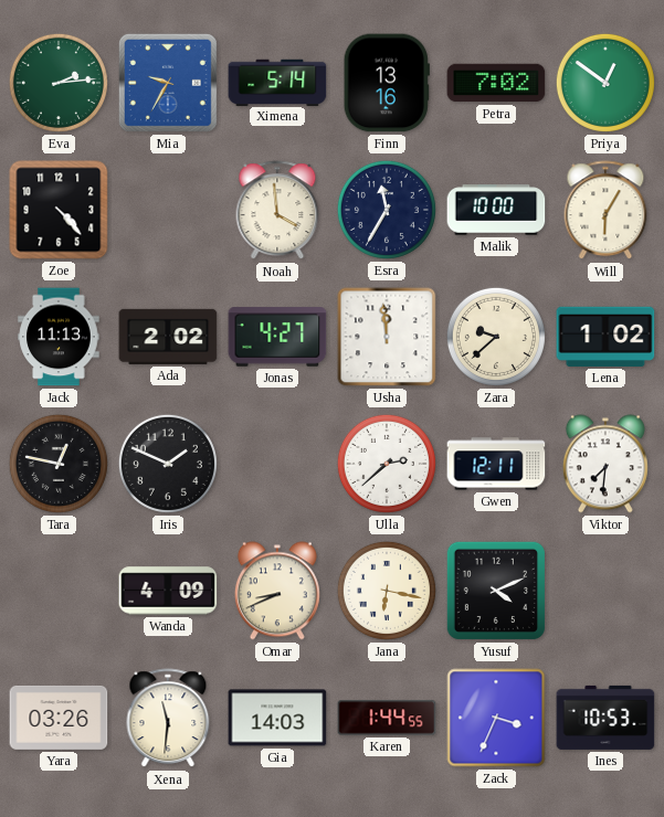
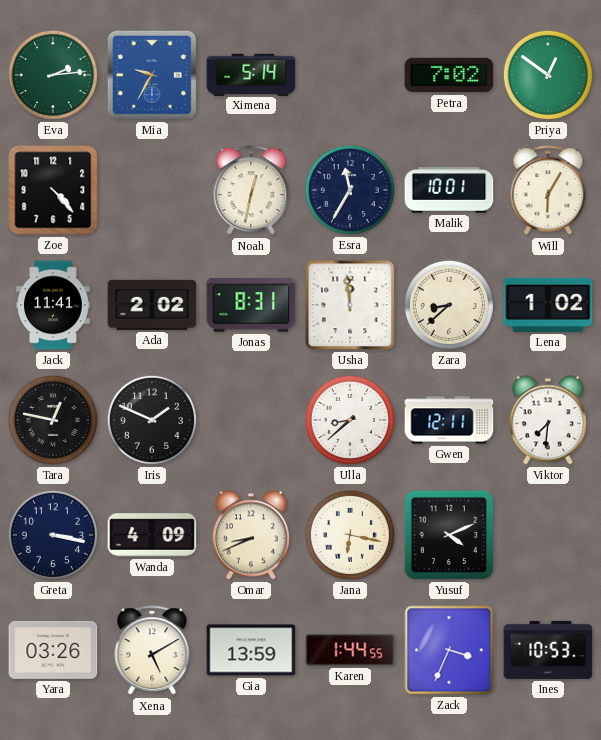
Finn: 13:16 -> none (387, 83)
Noah: 3:59 -> 12:32 (251, 191)
Malik: 10:00 -> 10:01 (449, 190)
Jack: 11:13 -> 11:41 (53, 305)
Jonas: 4:27 -> 8:31 (251, 305)
Zara: 9:38 -> 8:38 (449, 305)
Ulla: 2:38 -> 8:38 (350, 420)
Greta: none -> 3:17 (53, 535)
Xena: 11:31 -> 5:10 (152, 651)
Gia: 14:03 -> 13:59 (251, 650)
